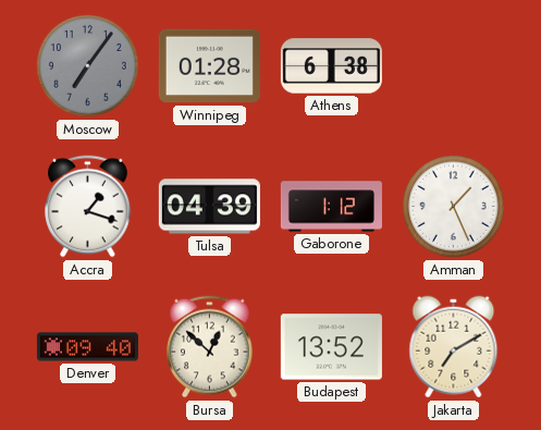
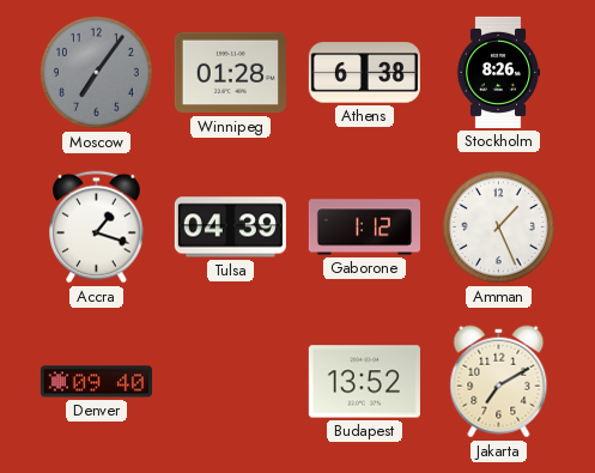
Stockholm: none -> 8:26 (498, 72)
Bursa: 12:52 -> none (210, 347)
